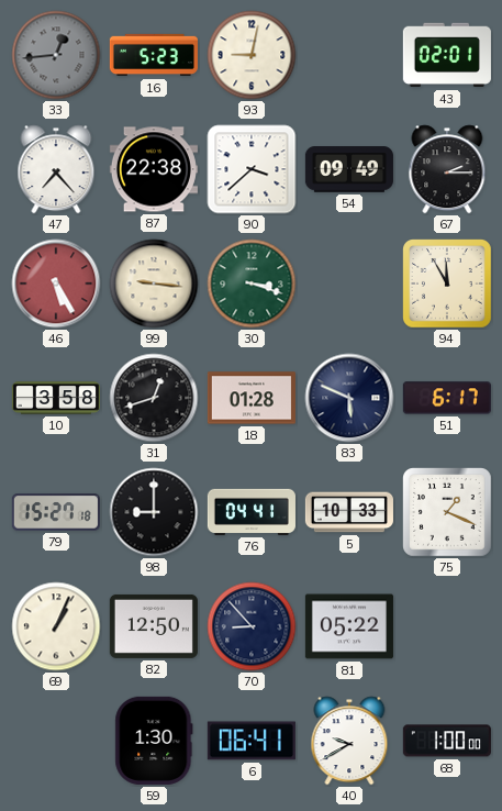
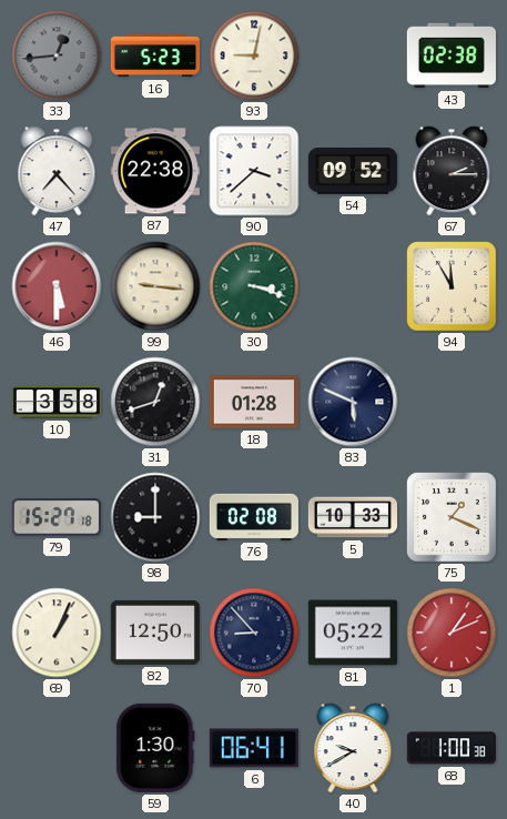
43: 02:01 -> 02:38 (452, 55)
54: 09:49 -> 09:52 (353, 171)
46: 5:25 -> 5:30 (57, 286)
51: 6:17 -> none (447, 398)
76: 04:41 -> 02:08 (254, 517)
1: none -> 1:11 (452, 633)
68: 1:00:00 -> 1:00:38 (452, 748)
